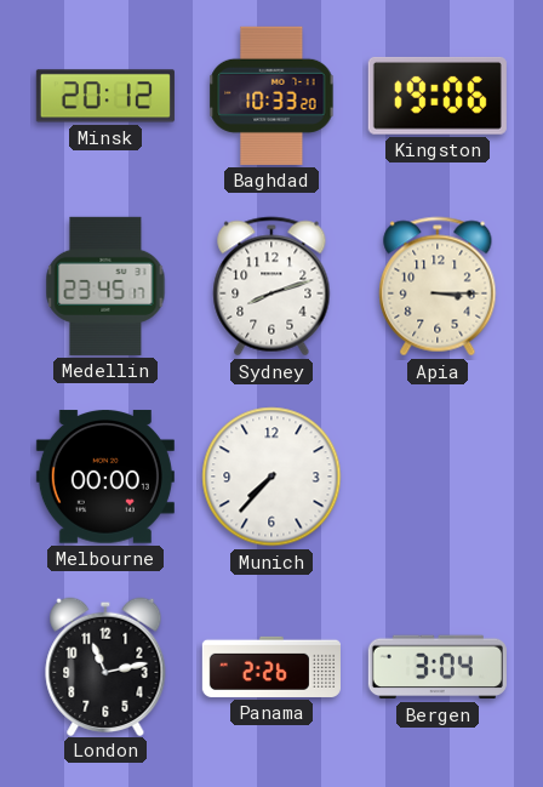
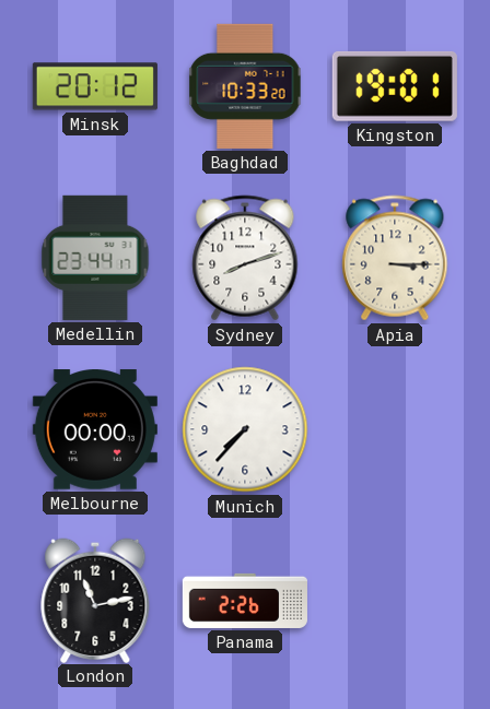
Kingston: 19:06 -> 19:01 (395, 86)
Medellin: 23:45 -> 23:44 (95, 258)
Bergen: 3:04 -> none (438, 667)
